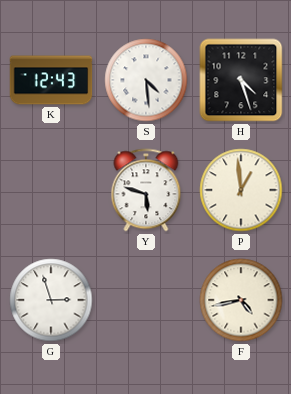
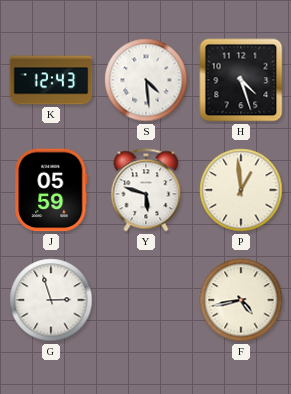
J: none -> 05:59 (51, 190)
